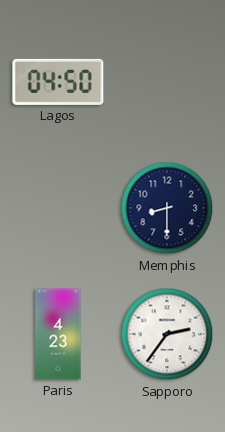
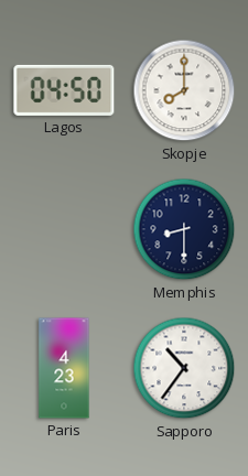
Skopje: none -> 8:00 (184, 90)
Sapporo: 2:36 -> 10:36 (184, 368)
